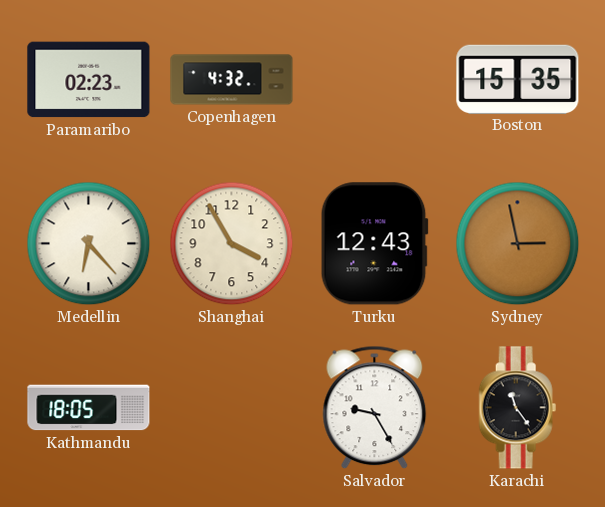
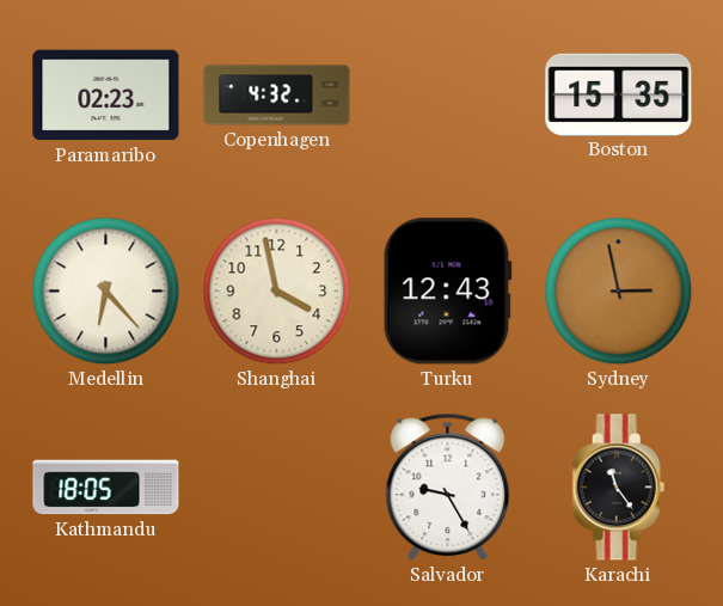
Shanghai: 3:55 -> 3:58 (277, 292)
